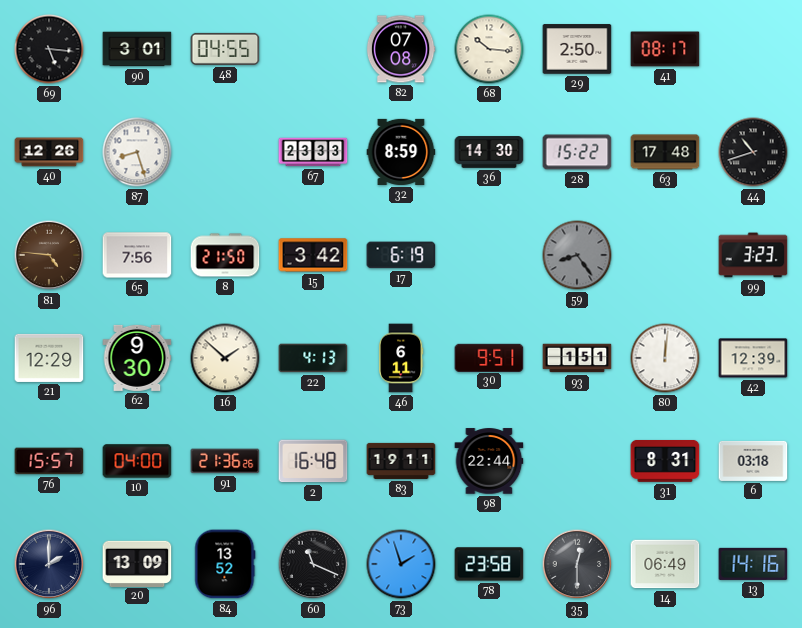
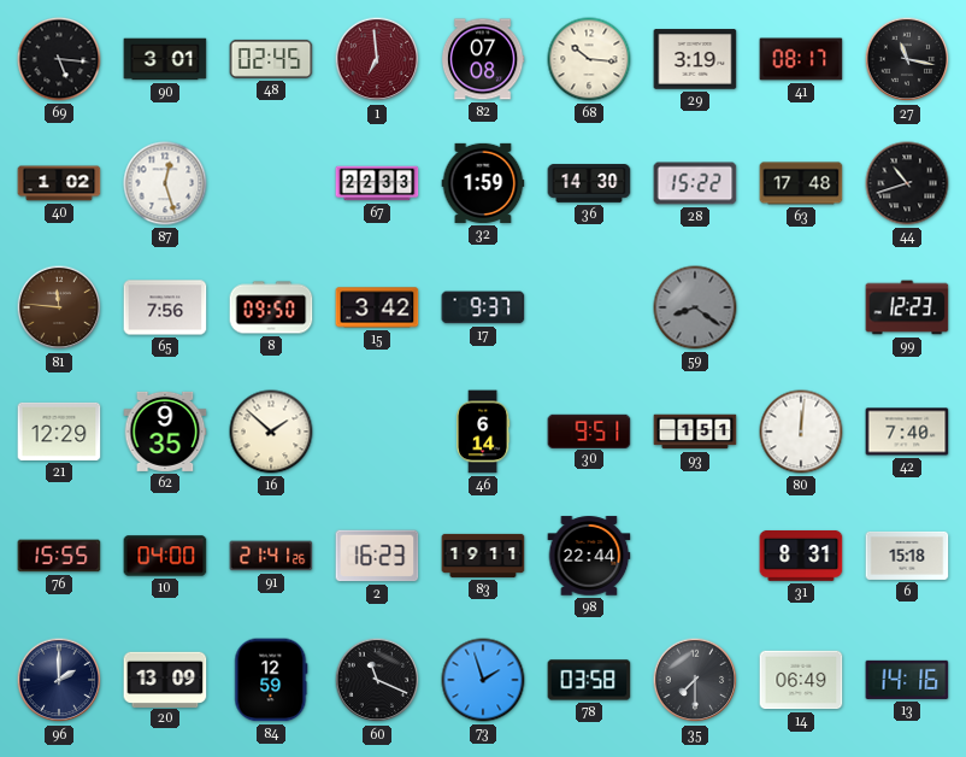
48: 04:55 -> 02:45 (271, 59)
1: none -> 6:59 (377, 59)
29: 2:50 -> 3:19 (695, 59)
27: none -> 11:17 (907, 59)
40: 12:26 -> 1:02 (59, 183)
87: 8:27 -> 12:27 (165, 183)
67: 23:33 -> 22:33 (377, 183)
32: 8:59 -> 1:59 (483, 183)
81: 4:46 -> 11:46 (59, 307)
8: 21:50 -> 09:50 (271, 307)
17: 6:19 -> 9:37 (483, 307)
59: 8:24 -> 8:21 (695, 307)
99: 3:23 -> 12:23 (907, 307)
62: 9:30 -> 9:35 (165, 432)
22: 4:13 -> none (313, 358)
46: 6:11 -> 6:14 (483, 432)
42: 12:39 -> 7:40 (907, 432)
76: 15:57 -> 15:55 (59, 556)
91: 21:36 -> 21:41 (271, 556)
2: 16:48 -> 16:23 (377, 556)
6: 03:18 -> 15:18 (907, 556)
84: 13:52 -> 12:59 (271, 680)
78: 23:58 -> 03:58 (589, 680)
35: 12:30 -> 7:30 (695, 680)
